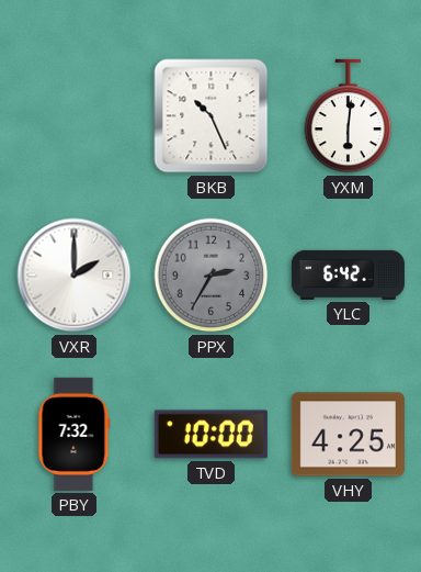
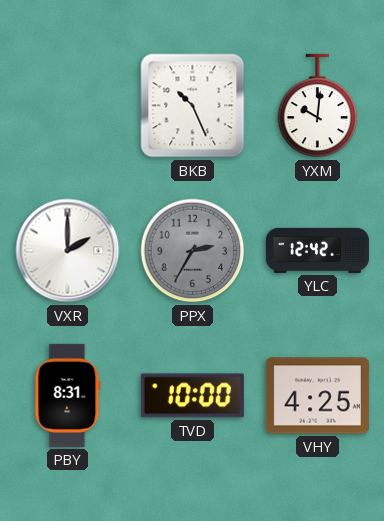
YXM: 6:01 -> 10:01 (318, 106)
YLC: 6:42 -> 12:42 (317, 250)
PBY: 7:32 -> 8:31 (68, 395)
